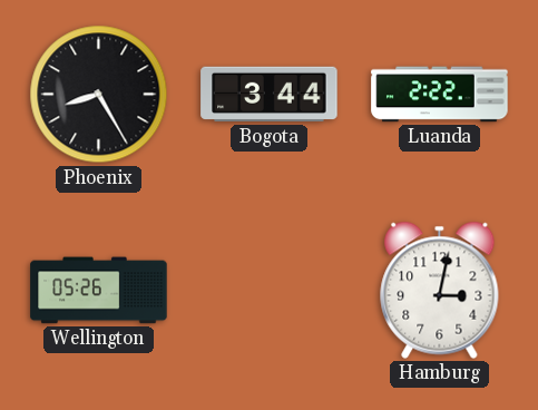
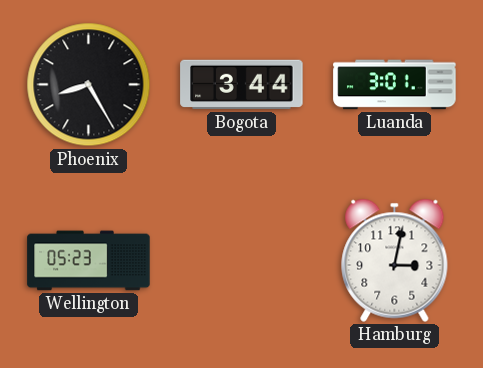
Luanda: 2:22 -> 3:01 (395, 85)
Wellington: 05:26 -> 05:23 (89, 261)
